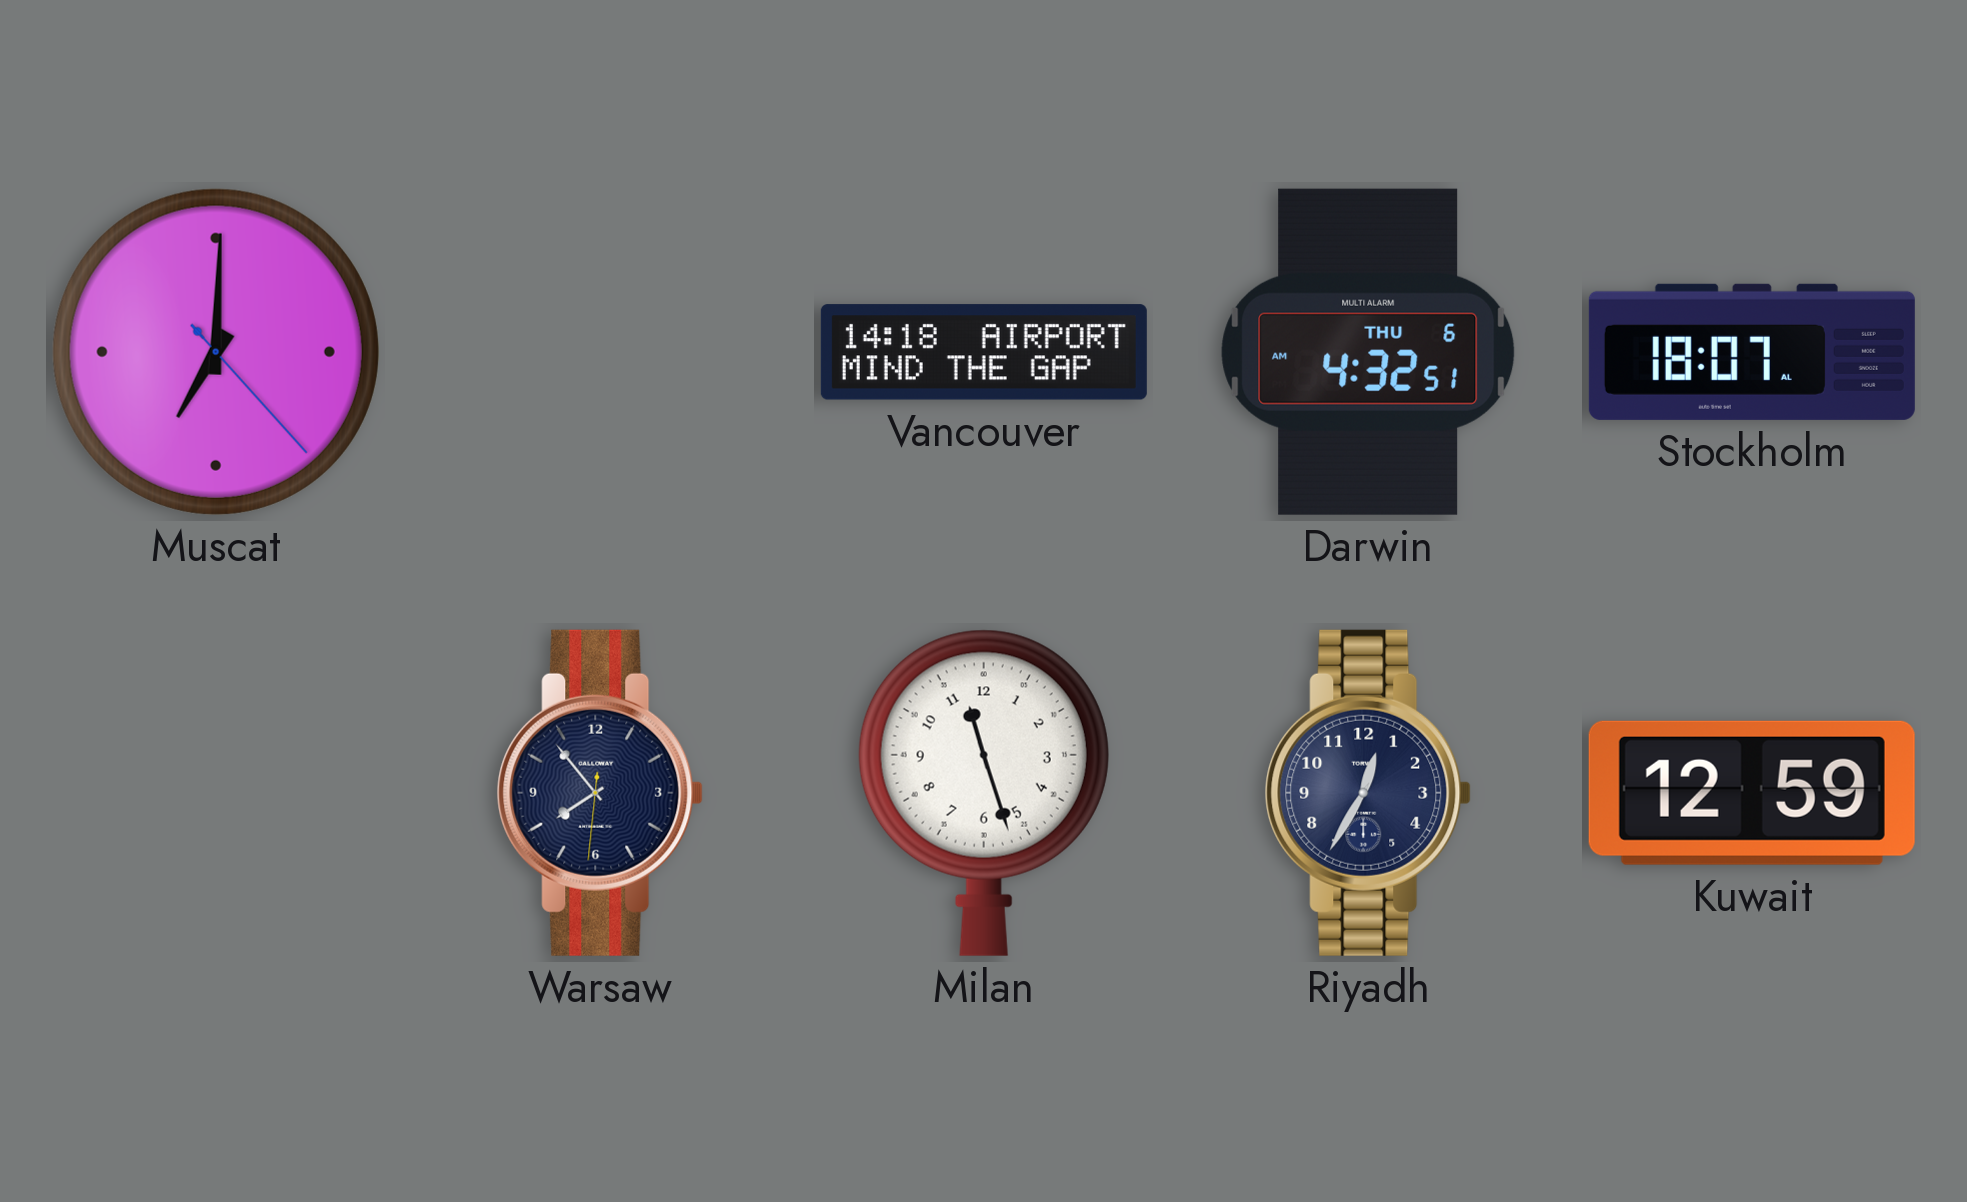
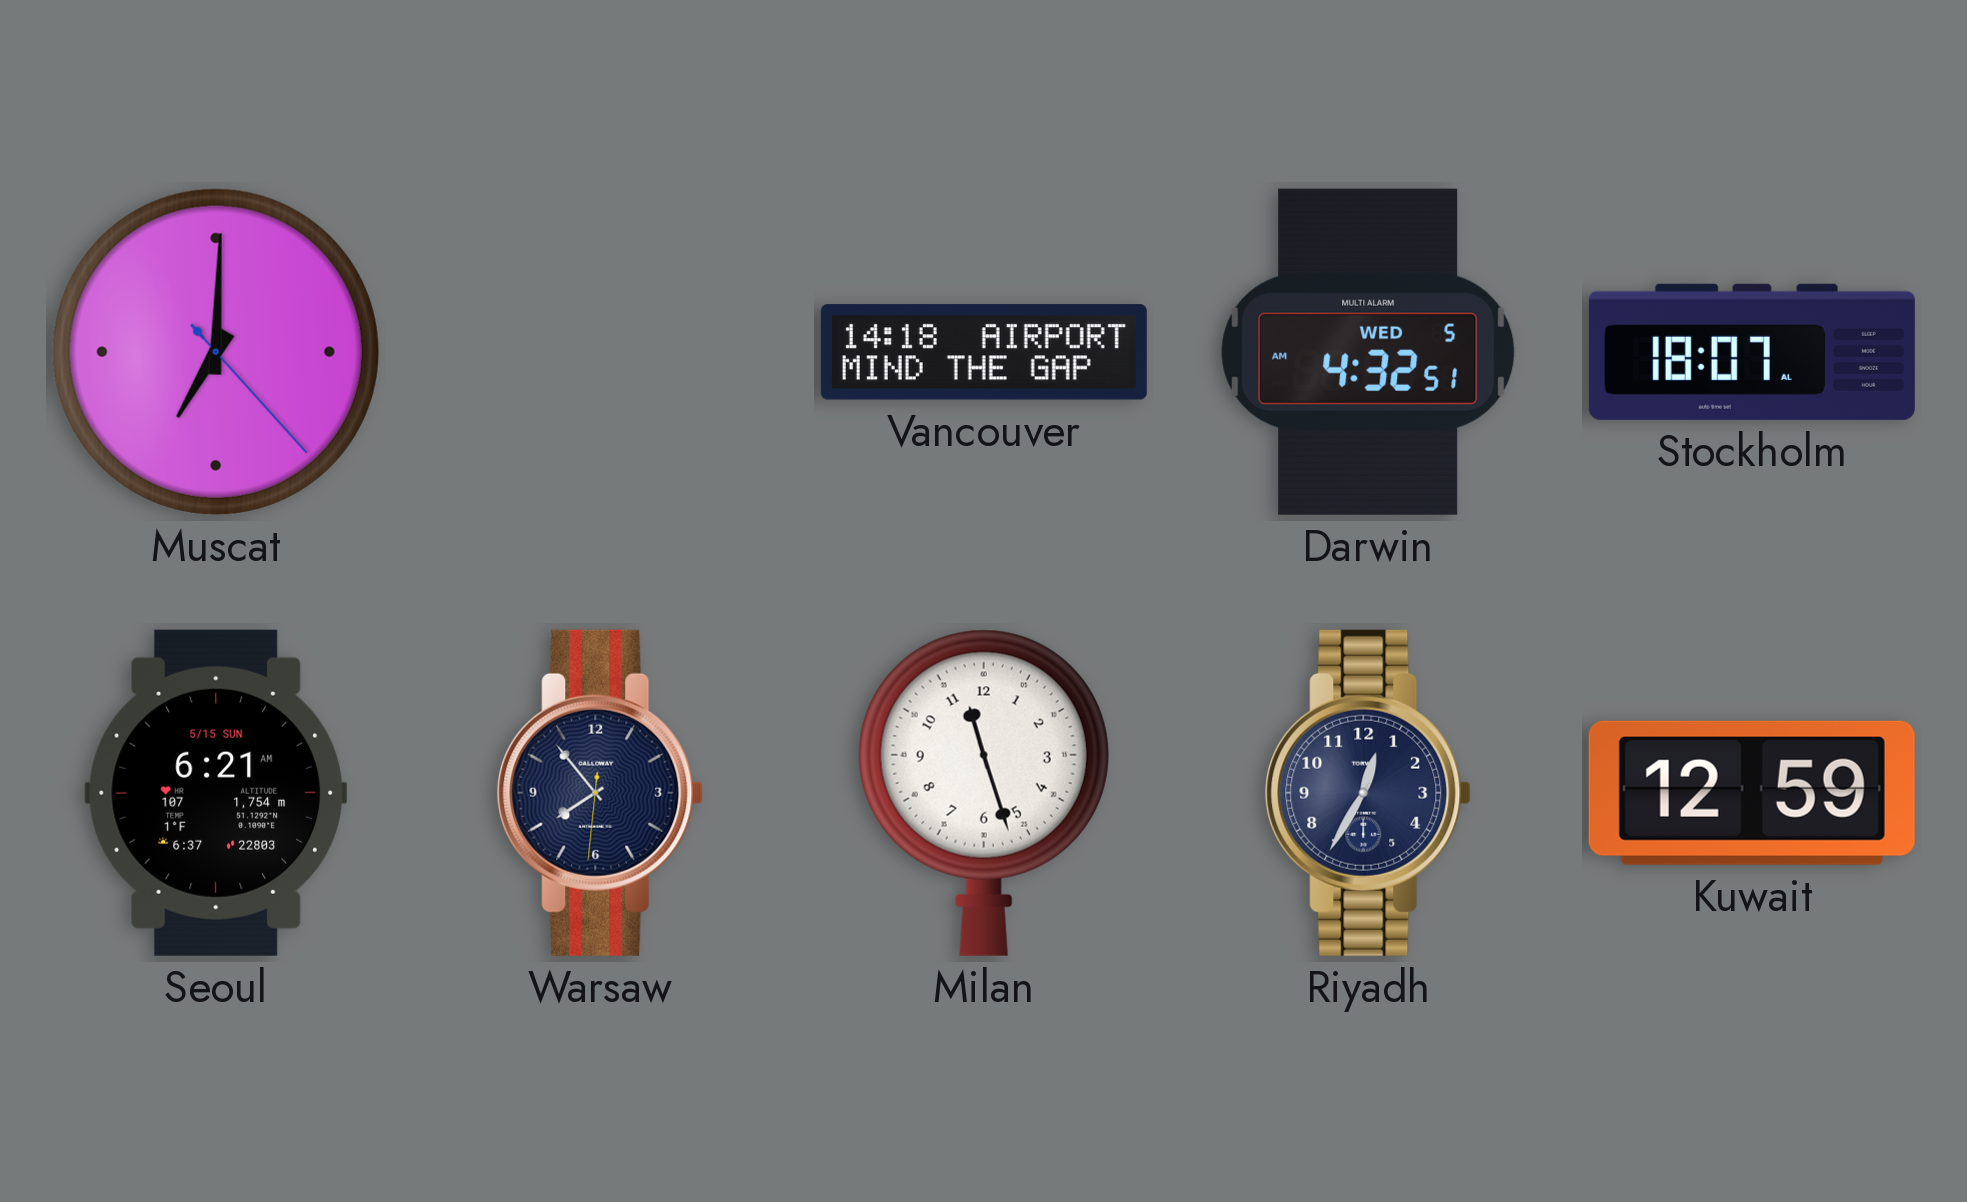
Darwin date: THU 6 -> WED 5 (1368, 352)
Seoul: none -> 6:21 (216, 793)
